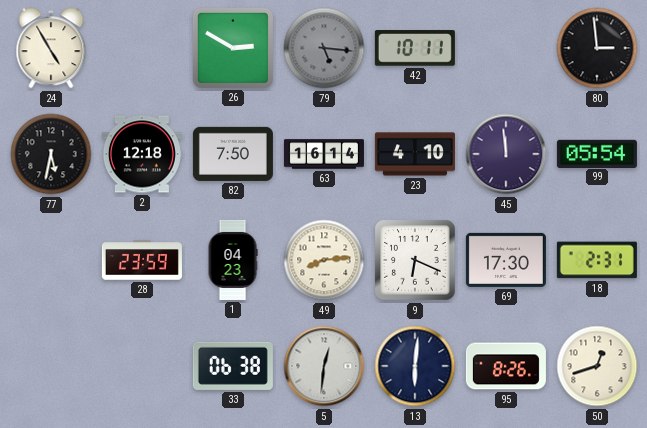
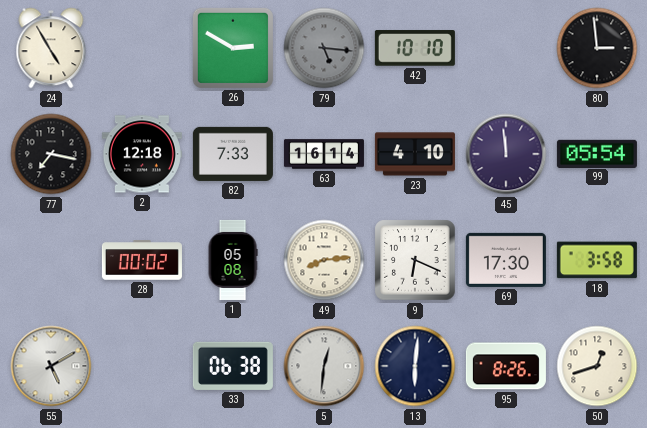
42: 10:11 -> 10:10 (415, 48)
77: 5:32 -> 7:17 (51, 154)
82: 7:50 -> 7:33 (233, 154)
28: 23:59 -> 00:02 (142, 260)
1: 04:23 -> 05:08 (233, 260)
18: 2:31 -> 3:58 (597, 260)
55: none -> 5:10 (51, 366)
